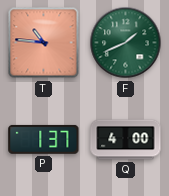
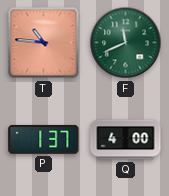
F: 1:41 -> 11:41 (126, 43)
